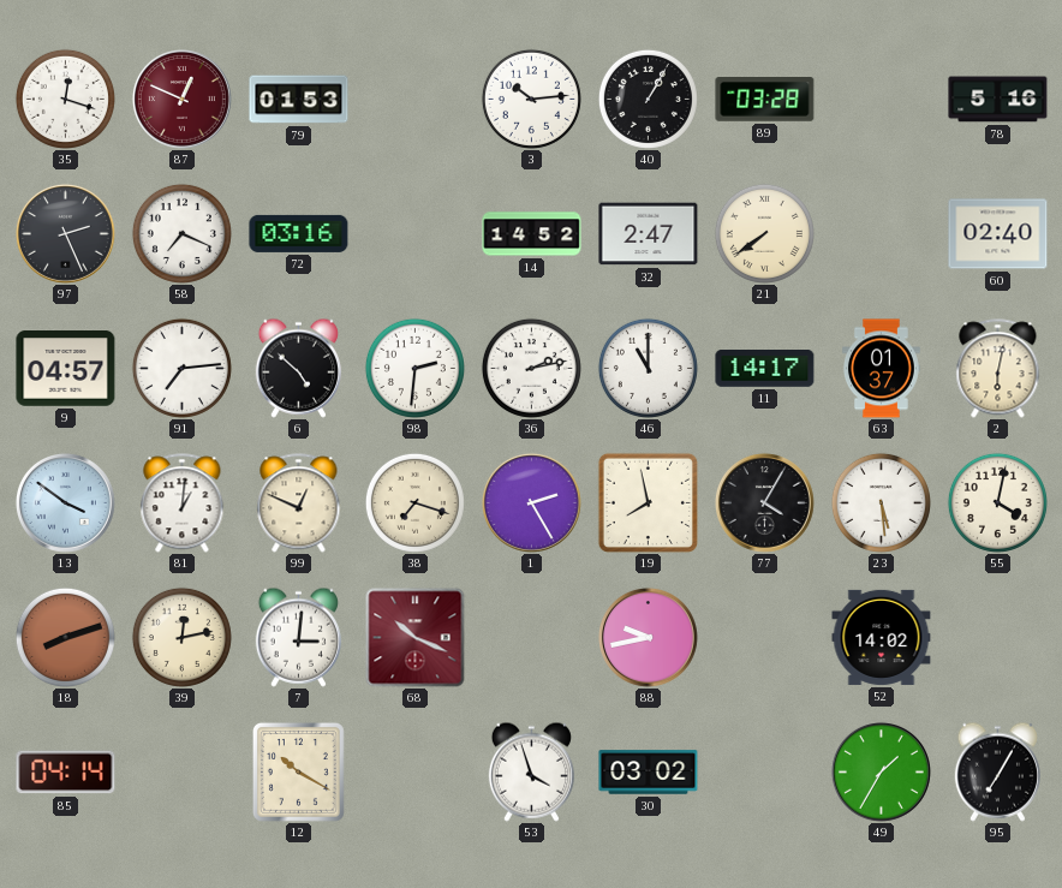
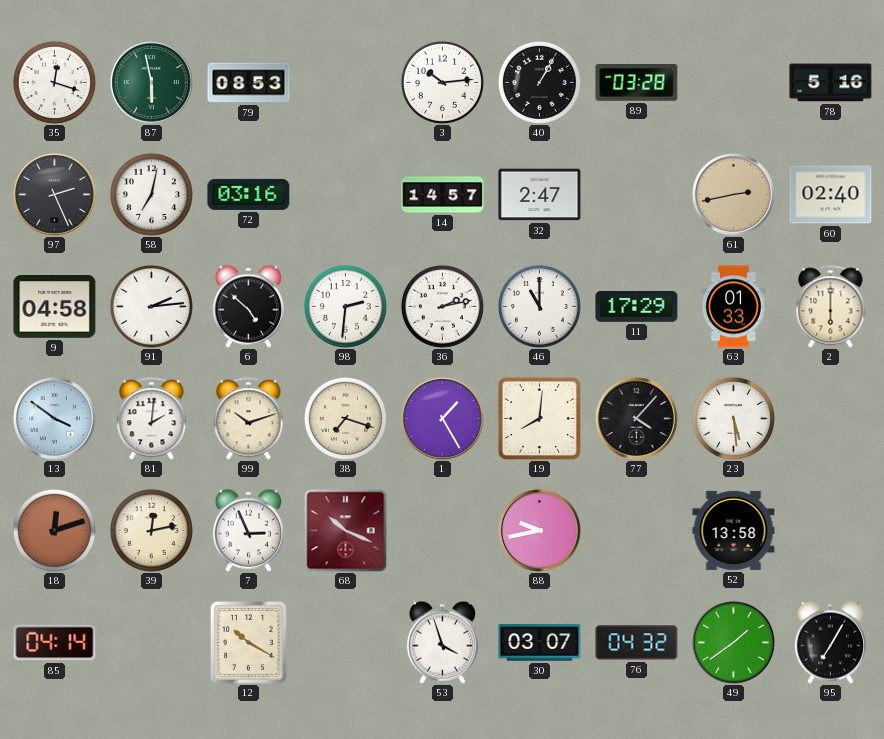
87: 12:49 -> 5:58 (151, 82)
87 dial: burgundy -> green (151, 82)
79: 01:53 -> 08:53 (249, 83)
58: 7:19 -> 7:02 (151, 194)
14: 14:52 -> 14:57 (443, 195)
21: 7:39 -> none (764, 233)
61: none -> 2:43 (733, 194)
9: 04:57 -> 04:58 (55, 307)
91: 7:14 -> 2:14 (151, 306)
11: 14:17 -> 17:29 (637, 307)
63: 01:37 -> 01:33 (733, 307)
2: 6:02 -> 6:00 (831, 307)
81: 1:01 -> 2:01 (152, 419)
99: 12:49 -> 10:12 (249, 419)
1: 2:25 -> 1:25 (442, 418)
19: 7:58 -> 8:01 (539, 418)
77: 4:05 -> 4:07 (636, 418)
55: 4:02 -> none (997, 502)
18: 8:12 -> 12:12 (54, 530)
7: 3:01 -> 2:56 (248, 530)
52: 14:02 -> 13:58 (734, 530)
30: 03:02 -> 03:07 (540, 643)
76: none -> 04:32 (637, 643)
49: 1:35 -> 1:39 (733, 642)
